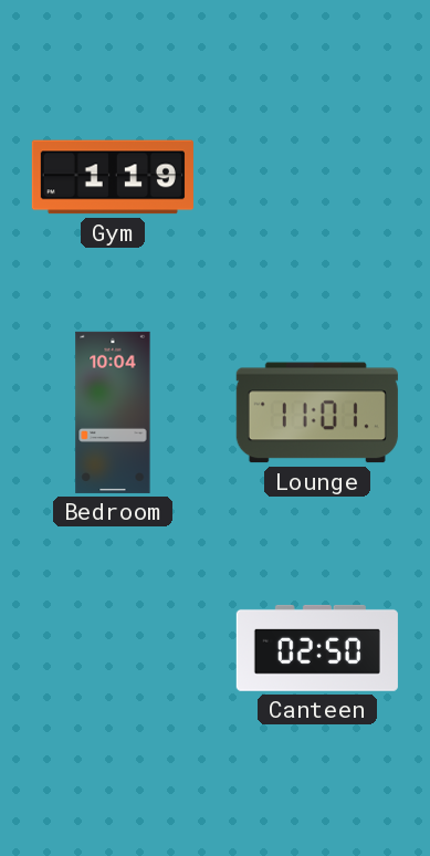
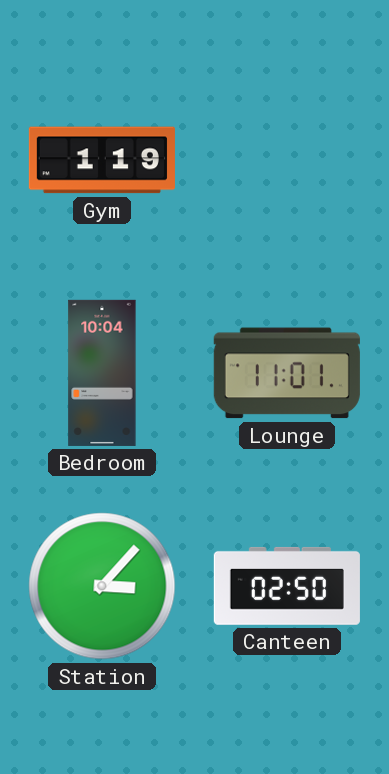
Station: none -> 3:07 (102, 586)
